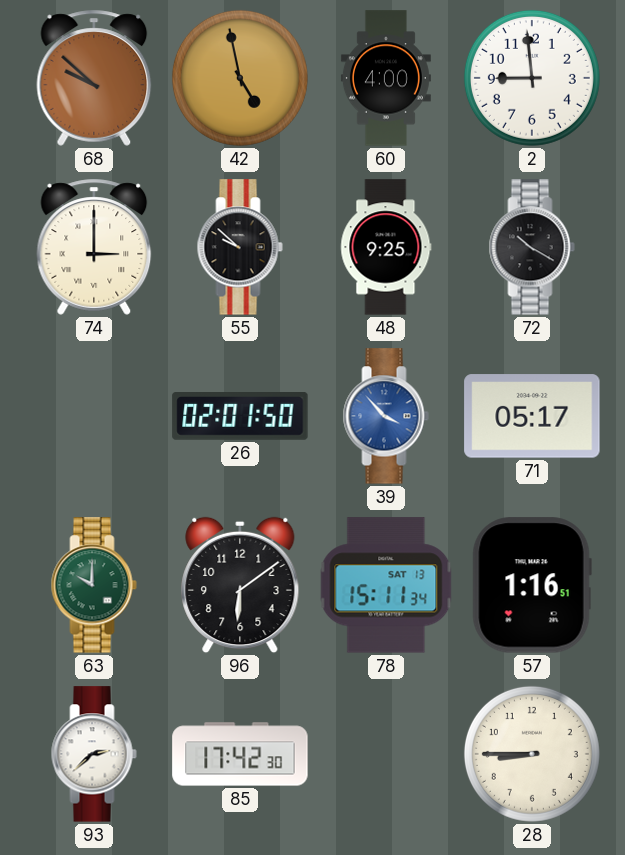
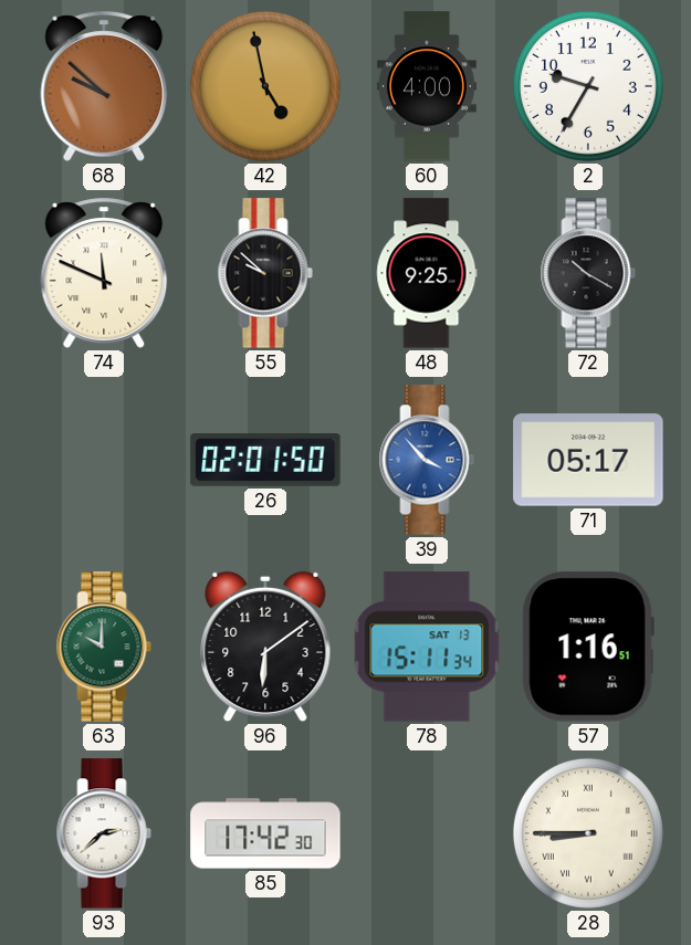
2: 8:59 -> 9:35 (588, 86)
74: 3:00 -> 11:49 (104, 273)
28 numerals: Arabic -> Roman (588, 833)
